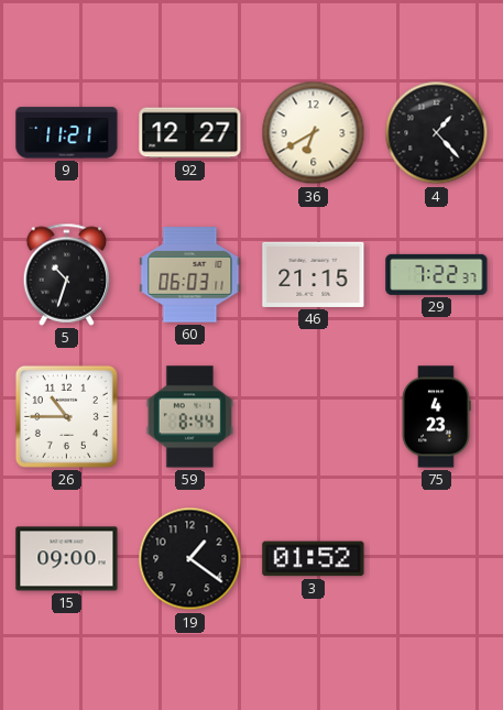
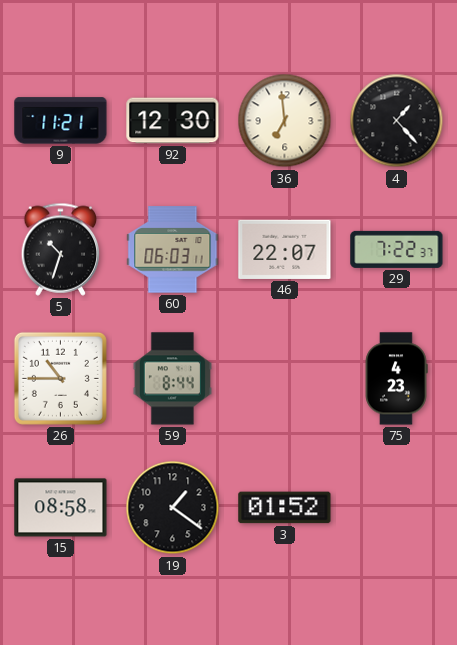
92: 12:27 -> 12:30 (173, 121)
36: 6:40 -> 6:59 (285, 121)
46: 21:15 -> 22:07 (285, 249)
15: 09:00 -> 08:58 (61, 508)
